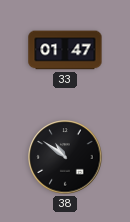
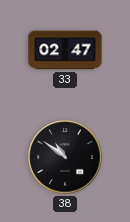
33: 01:47 -> 02:47 (65, 50)
